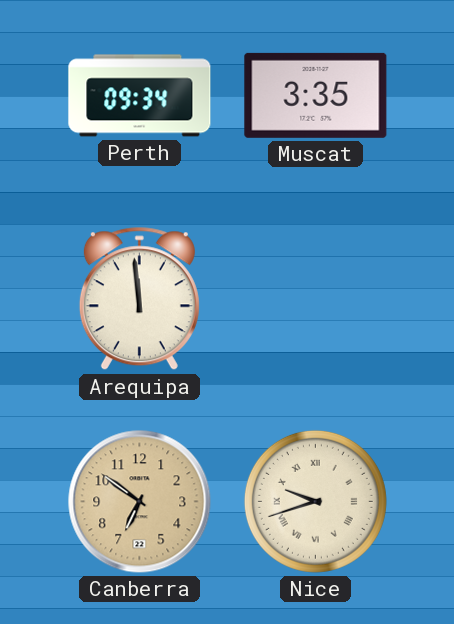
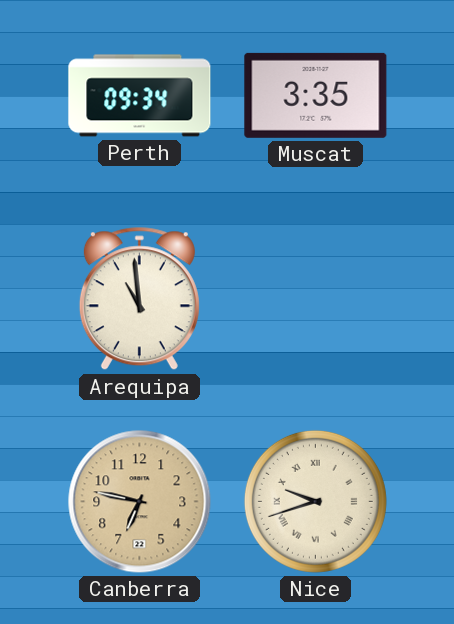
Arequipa: 11:59 -> 10:59 (139, 299)
Canberra: 6:51 -> 6:47 (140, 502)
